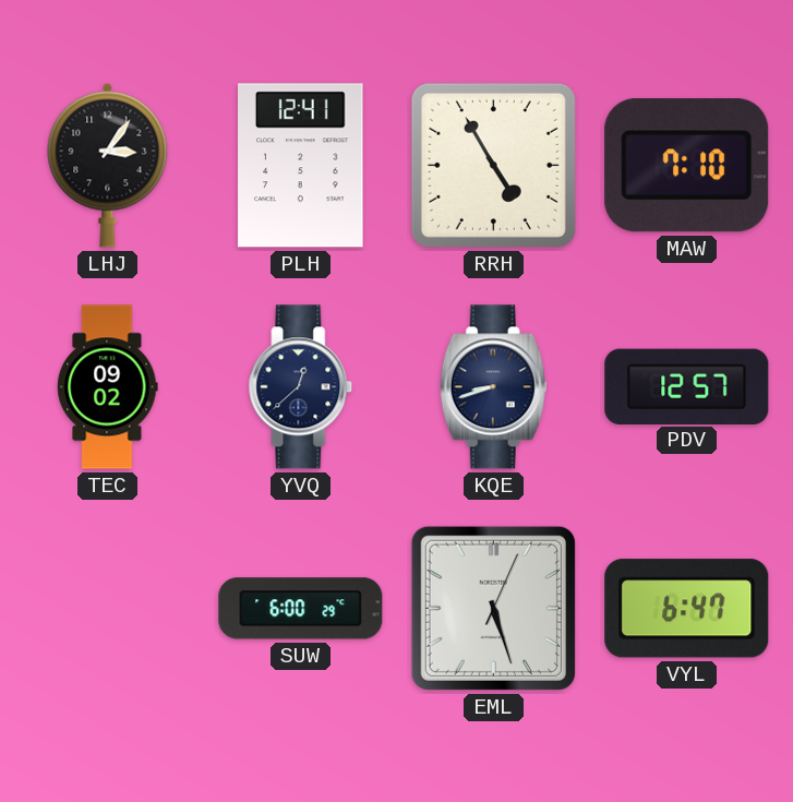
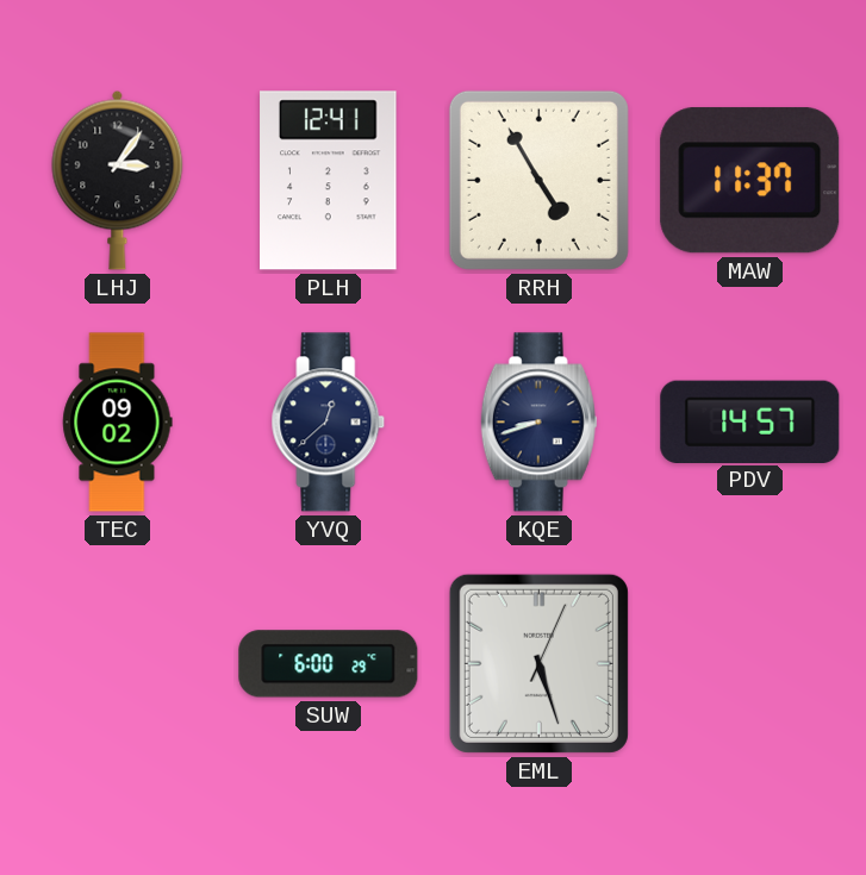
MAW: 7:10 -> 11:37 (750, 181)
PDV: 12:57 -> 14:57 (750, 421)
VYL: 6:47 -> none (687, 609)
